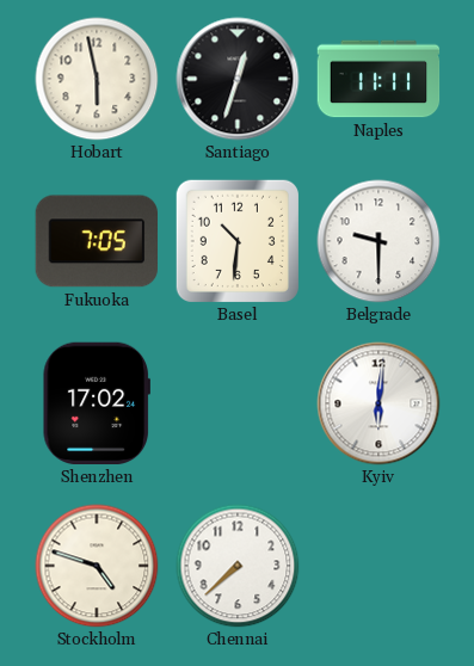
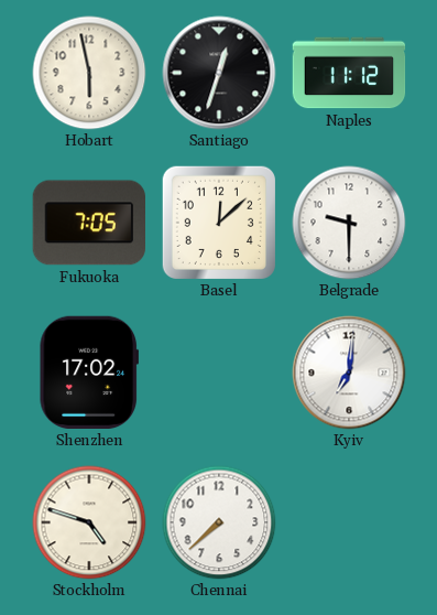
Naples: 11:11 -> 11:12 (349, 73)
Basel: 10:31 -> 12:08 (219, 223)
Kyiv: 6:01 -> 7:01 (349, 373)
